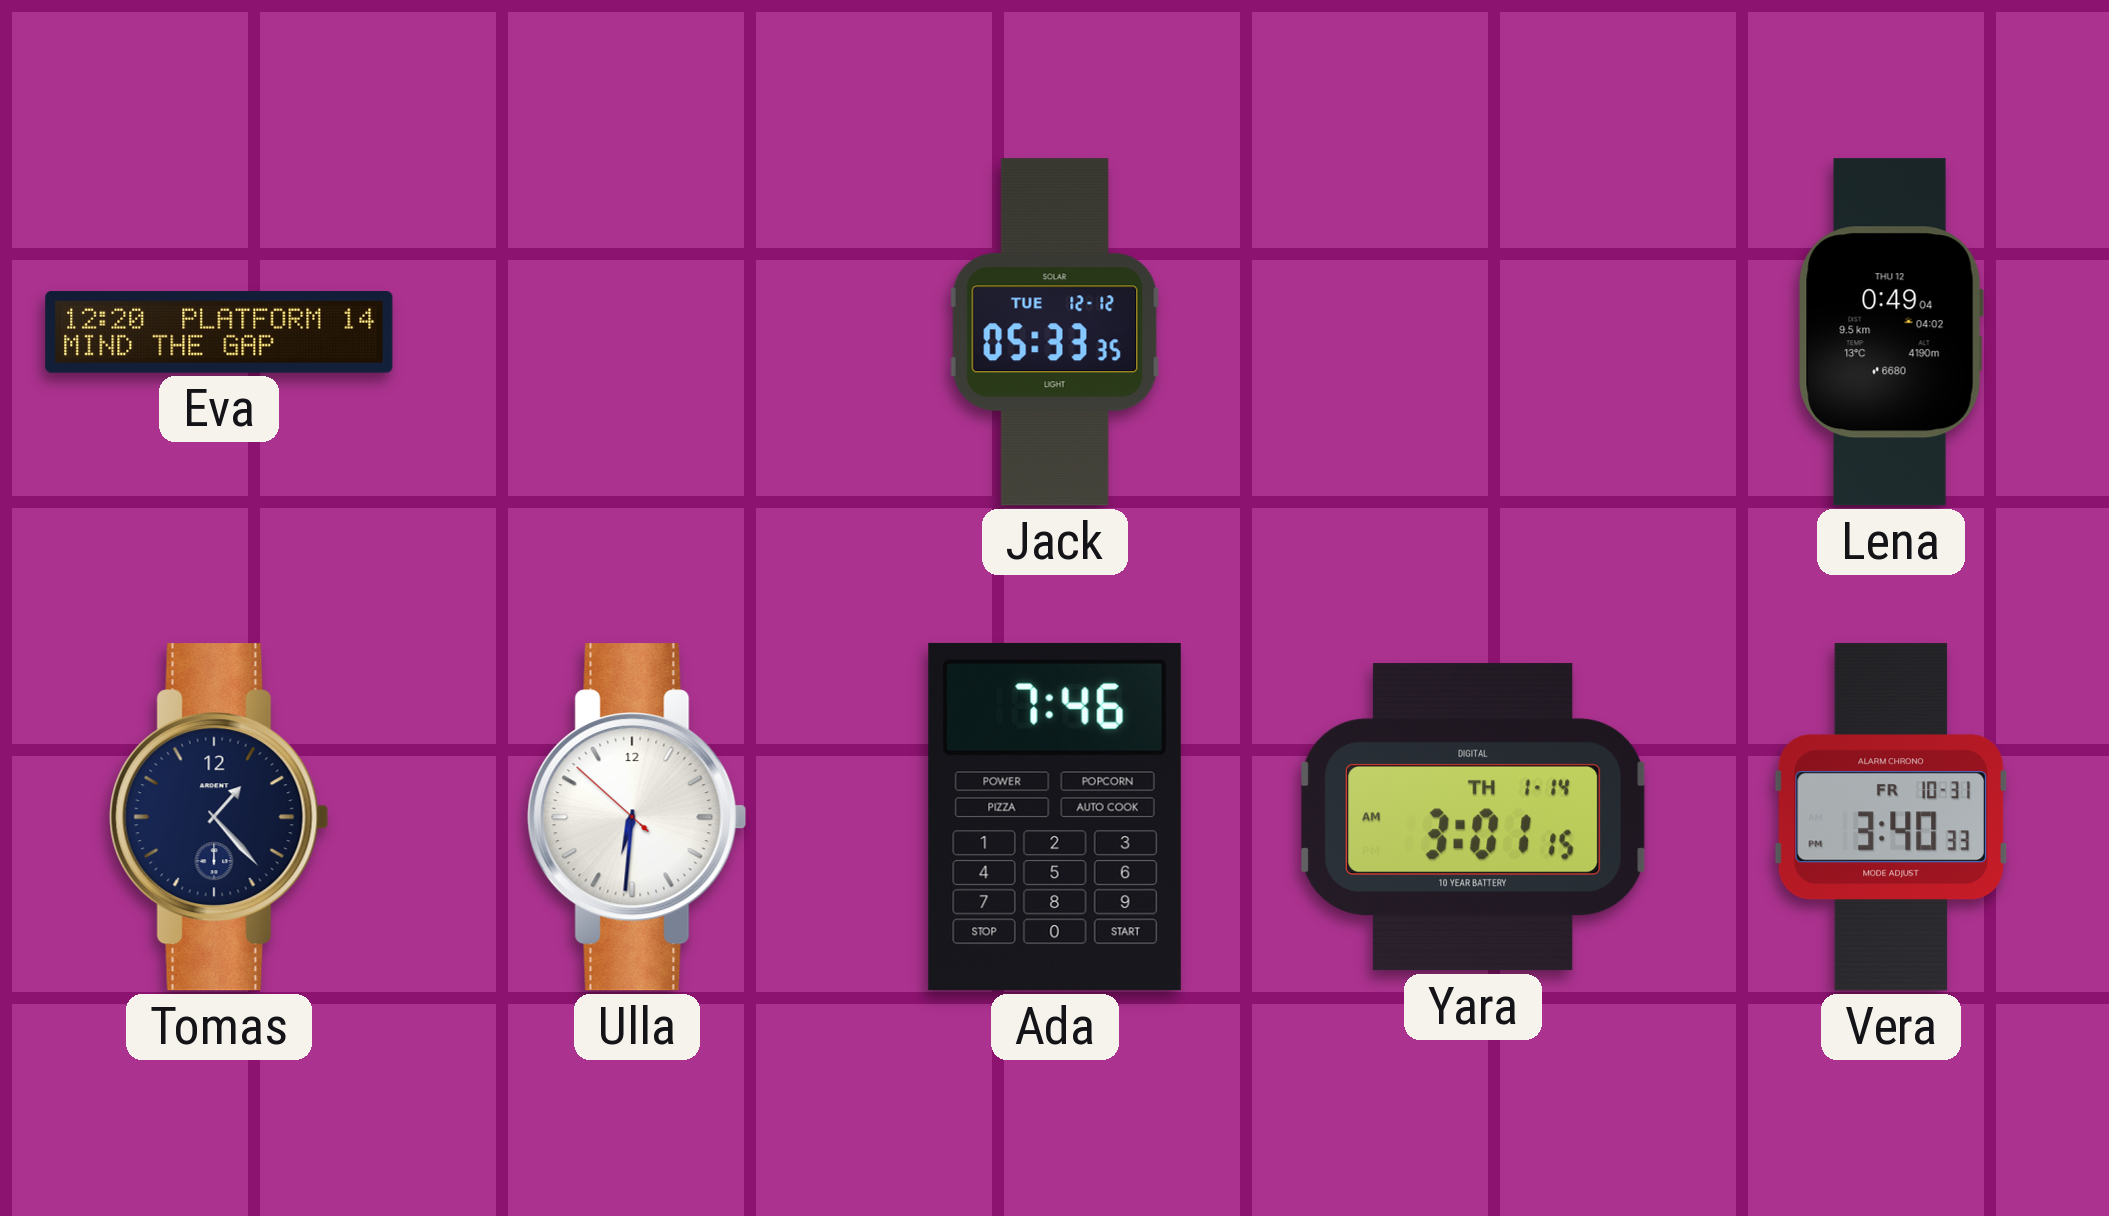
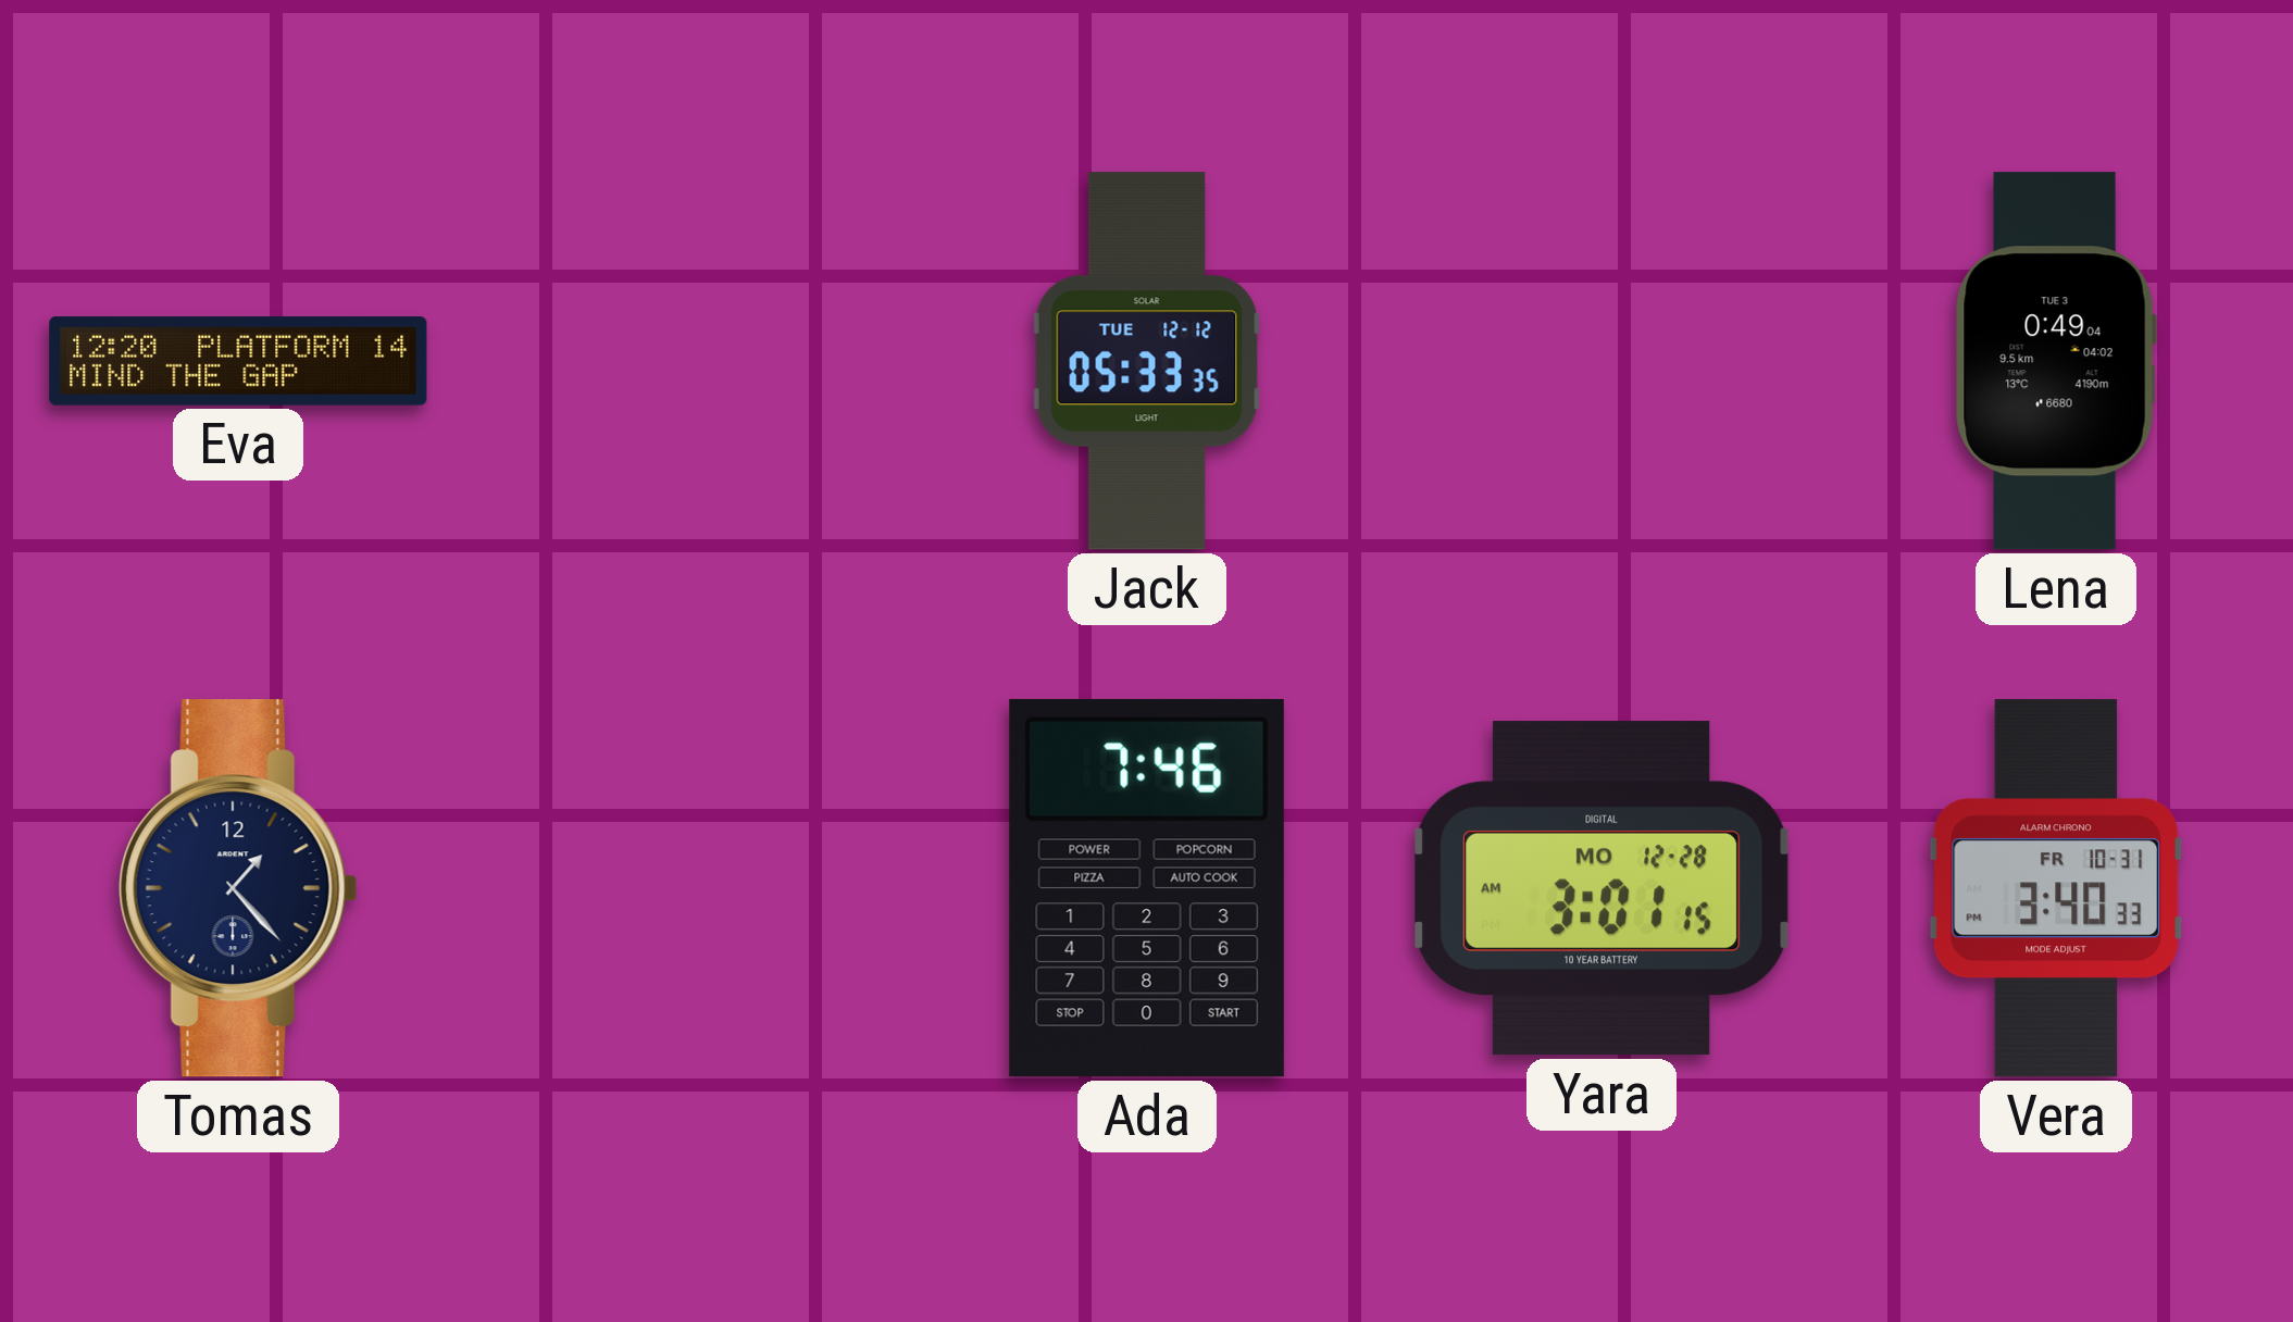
Lena date: THU 12 -> TUE 3 (2056, 361)
Ulla: 6:30 -> none (637, 817)
Yara date: TH 1-14 -> MO 12-28 (1602, 888)
